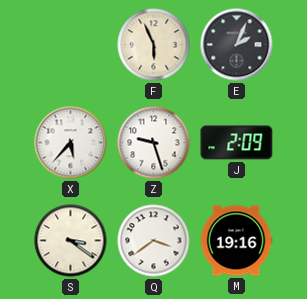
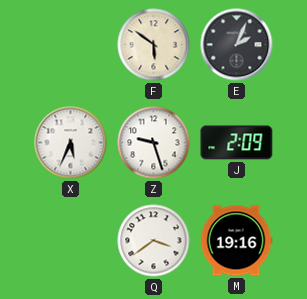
F: 5:56 -> 5:51 (154, 45)
X: 5:37 -> 5:34 (71, 143)
S: 3:21 -> none (71, 241)
